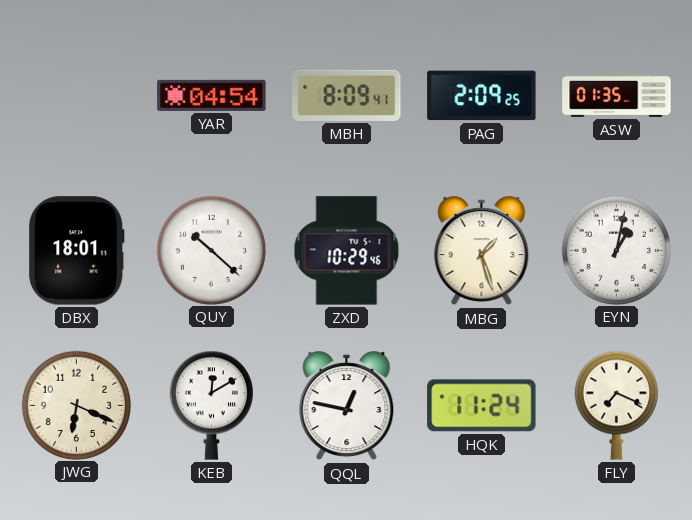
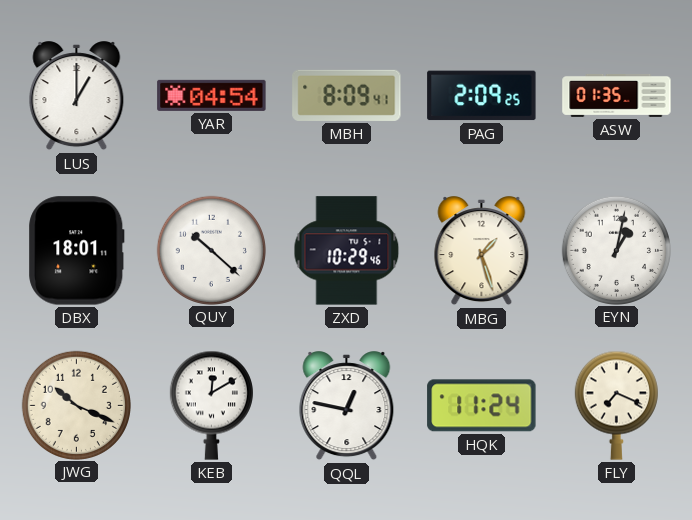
LUS: none -> 1:00 (77, 96)
JWG: 6:19 -> 10:19 (76, 405)
